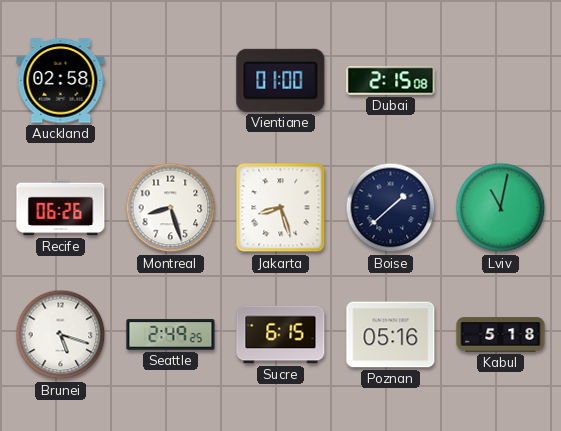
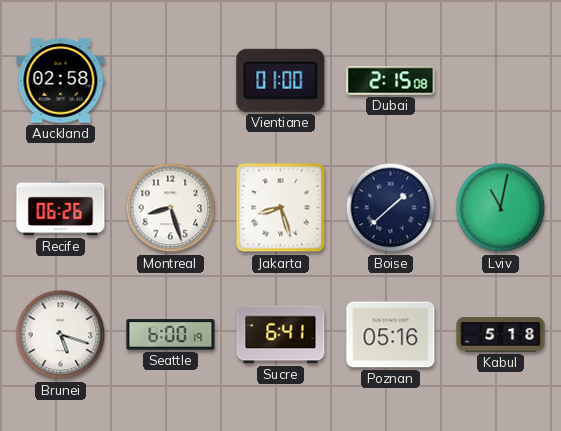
Seattle: 2:49 -> 6:00 (171, 335)
Sucre: 6:15 -> 6:41 (281, 335)
